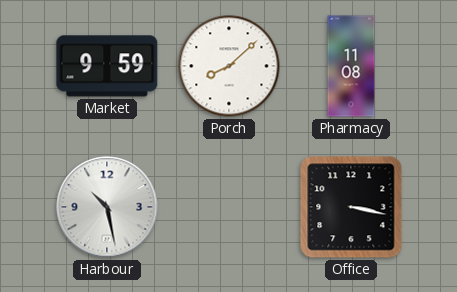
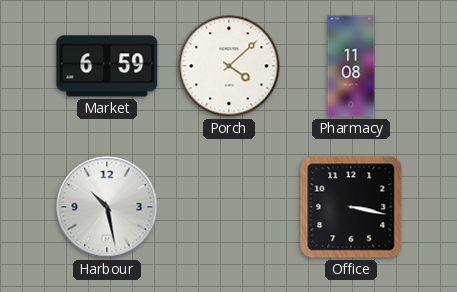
Market: 9:59 -> 6:59 (107, 66)
Porch: 8:08 -> 4:08 (229, 66)
